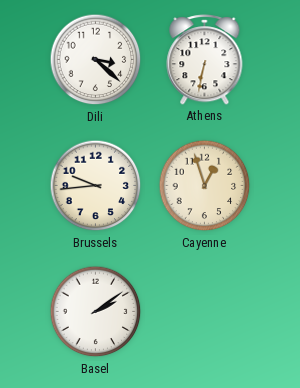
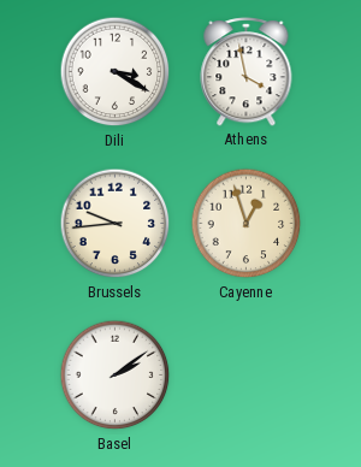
Dili: 3:22 -> 3:20 (116, 72)
Athens: 6:32 -> 3:58 (247, 72)
